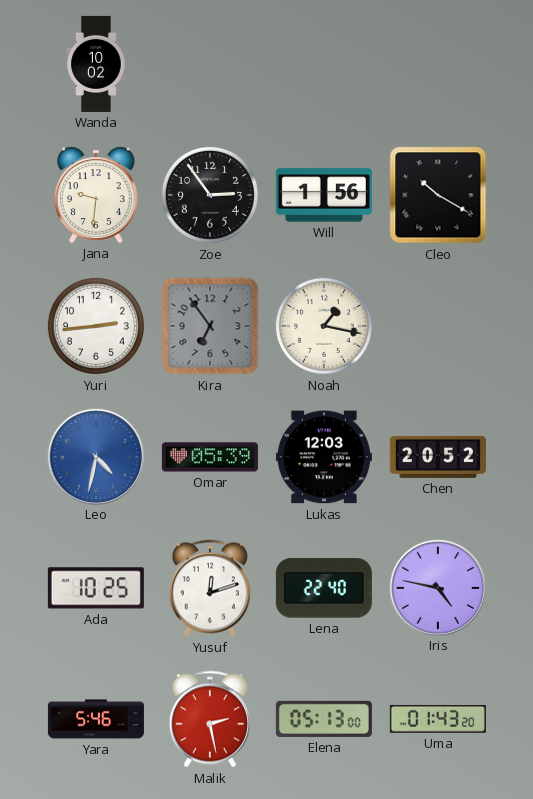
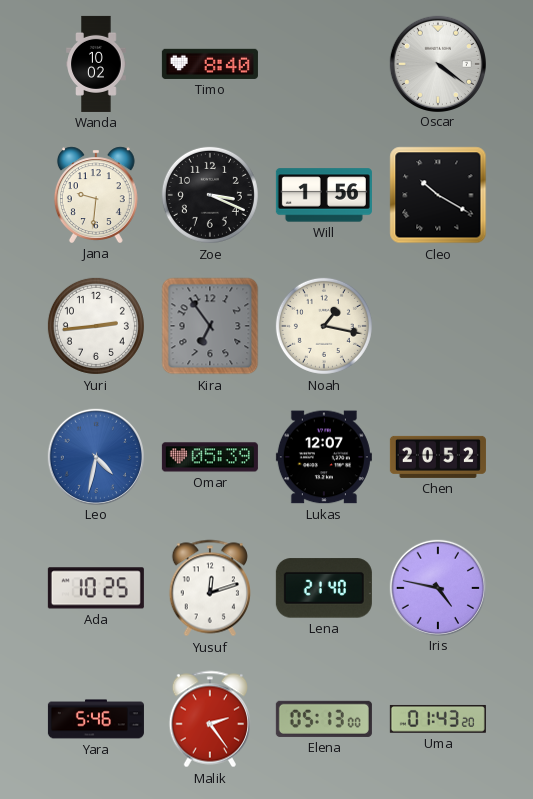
Timo: none -> 8:40 (210, 64)
Oscar: none -> 4:21 (437, 63)
Zoe: 2:54 -> 3:19 (210, 195)
Lukas: 12:03 -> 12:07 (324, 457)
Lena: 22:40 -> 21:40 (324, 588)
Malik: 2:28 -> 2:24 (209, 719)
